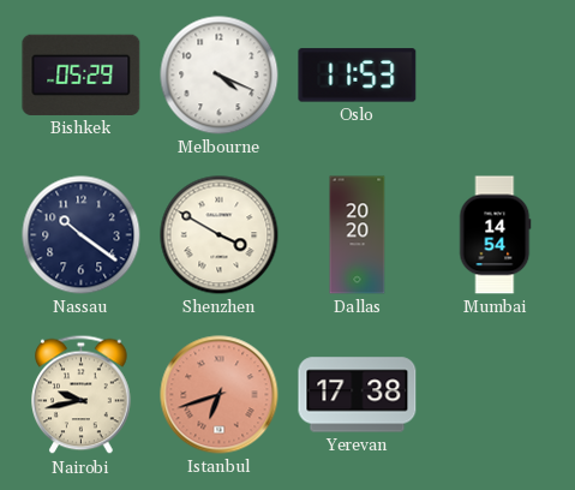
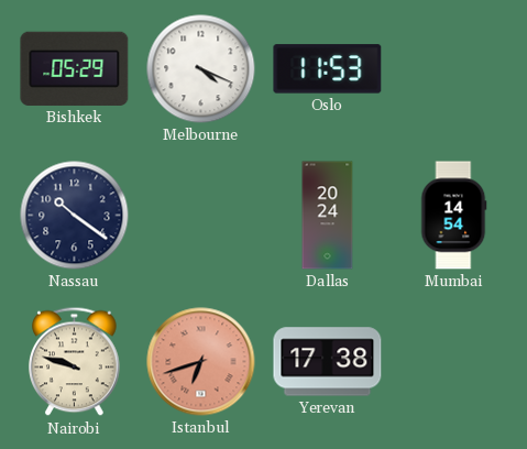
Shenzhen: 3:50 -> none (220, 235)
Dallas: 20:20 -> 20:24 (328, 216)
Nairobi: 9:43 -> 9:48 (75, 362)
